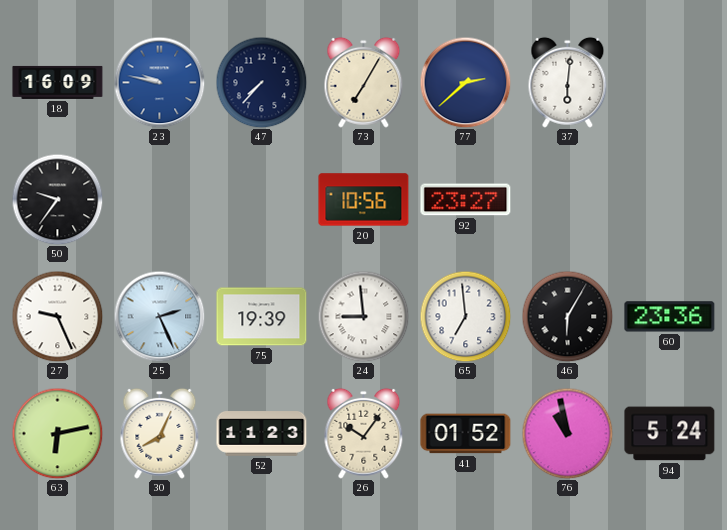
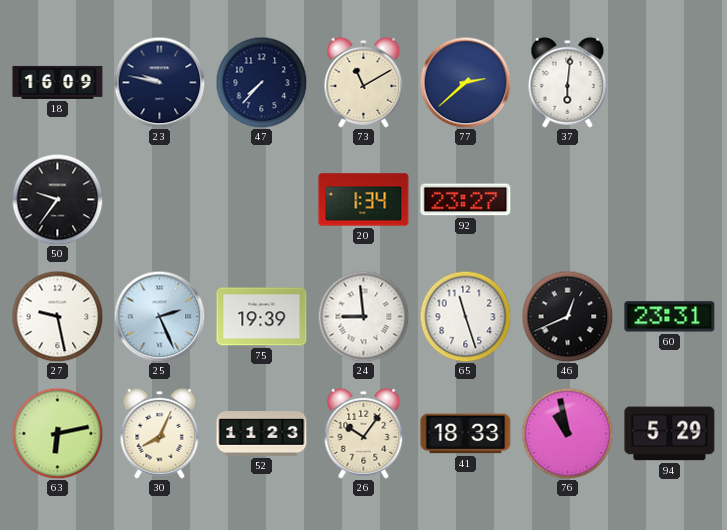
23 dial: blue -> navy (159, 82)
73: 7:05 -> 11:10 (364, 82)
20: 10:56 -> 1:34 (364, 200)
27: 9:26 -> 9:28 (57, 316)
65: 6:59 -> 11:27 (465, 316)
46: 6:05 -> 12:41 (567, 316)
60: 23:36 -> 23:31 (670, 317)
41: 01:52 -> 18:33 (466, 434)
94: 5:24 -> 5:29 (670, 434)
